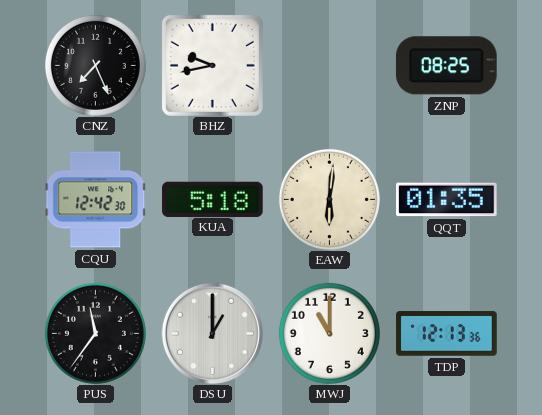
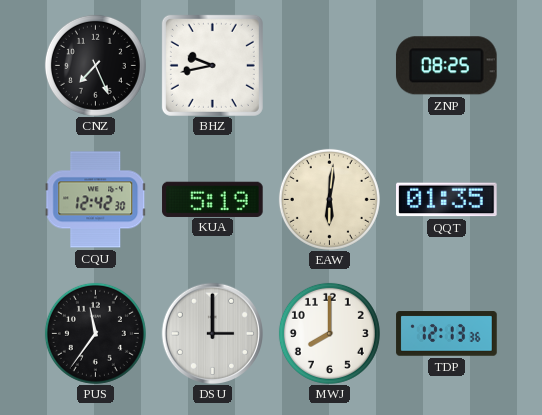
KUA: 5:18 -> 5:19 (213, 199)
DSU: 1:00 -> 3:00 (212, 333)
MWJ: 11:00 -> 8:00 (329, 333)
